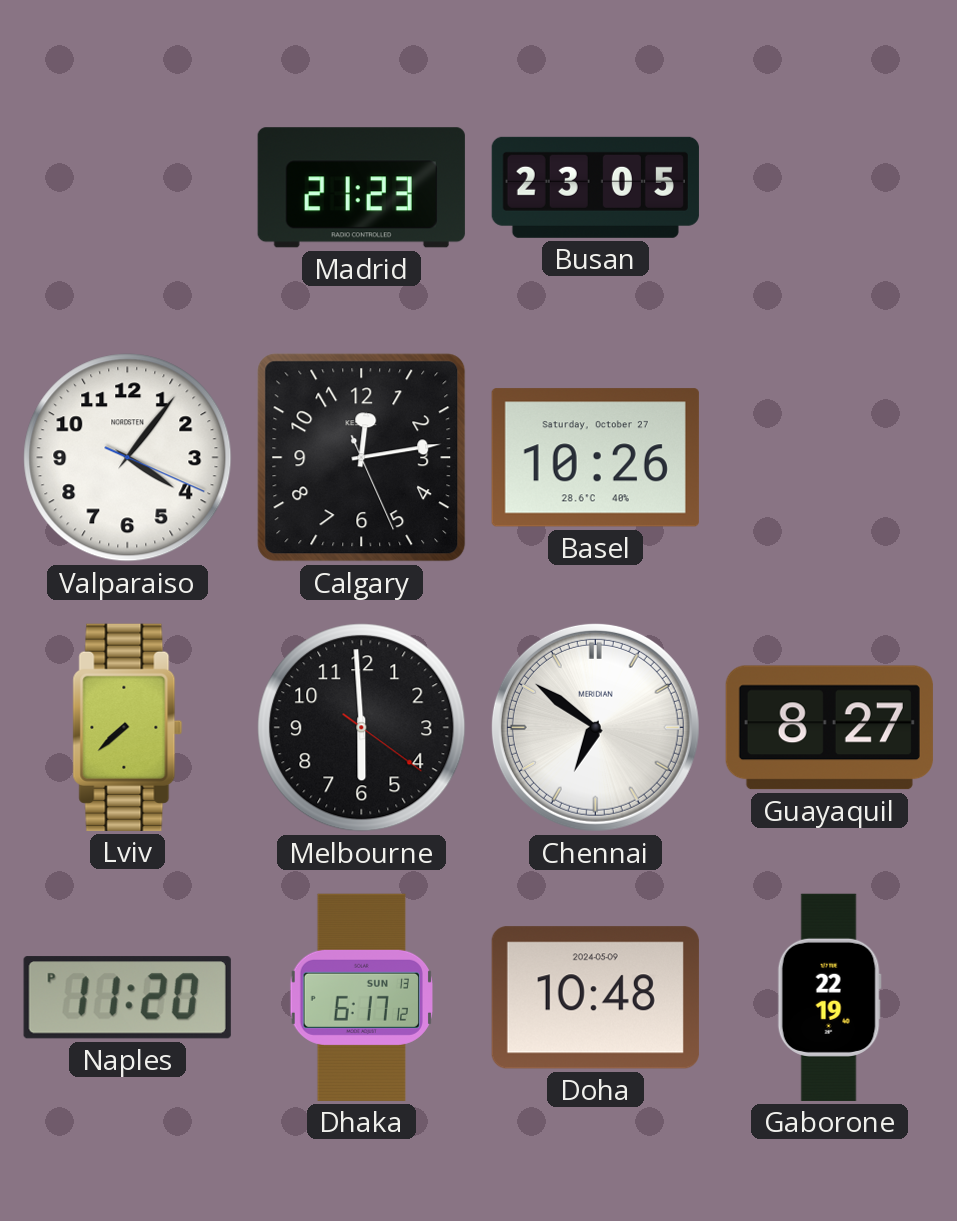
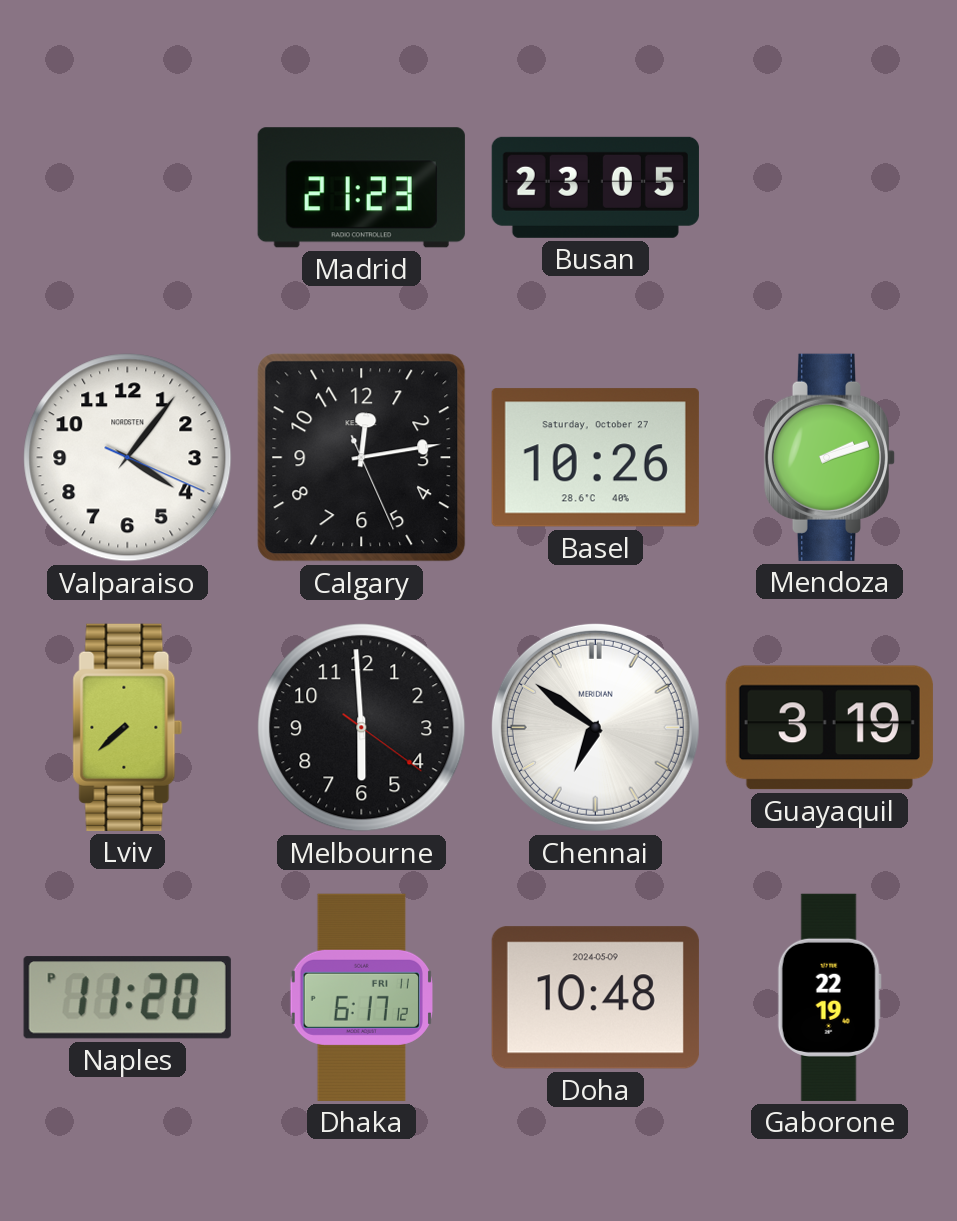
Mendoza: none -> 2:12 (830, 457)
Guayaquil: 8:27 -> 3:19 (829, 728)
Dhaka date: SUN 13 -> FRI 11 (361, 997)
